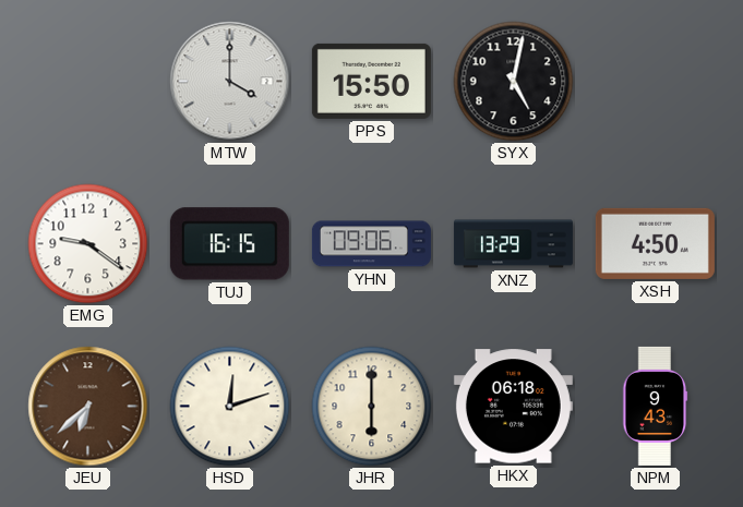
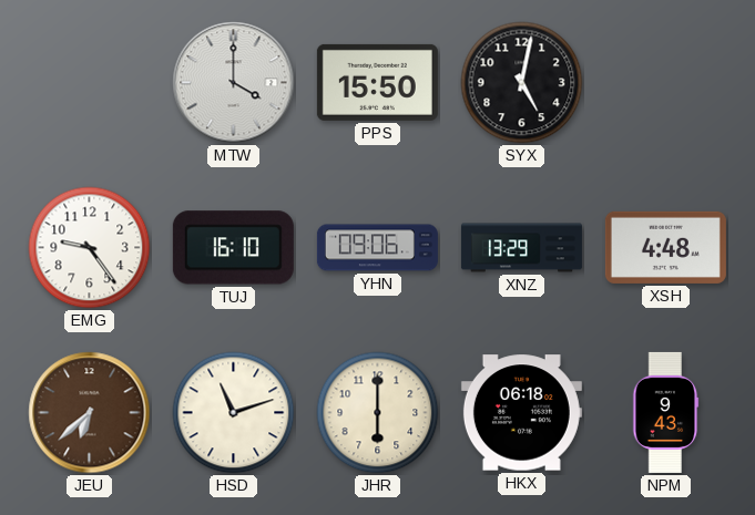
EMG: 9:21 -> 9:24 (90, 248)
TUJ: 16:15 -> 16:10 (233, 248)
XSH: 4:50 -> 4:48 (665, 247)
HSD: 12:12 -> 11:12 (234, 413)
